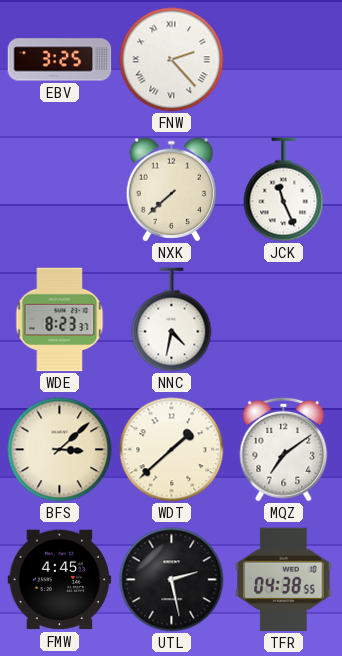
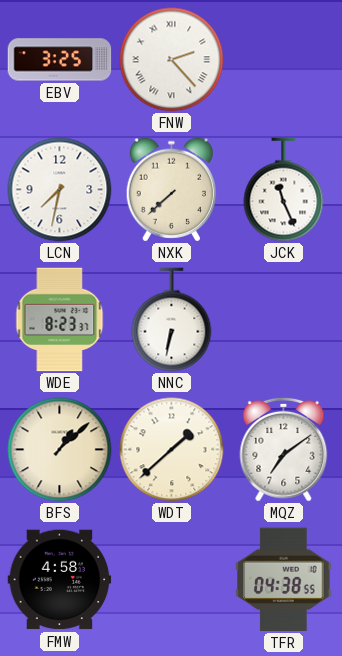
LCN: none -> 7:32 (60, 190)
NNC: 4:32 -> 6:32 (172, 320)
BFS: 3:08 -> 1:08 (60, 450)
FMW: 4:45 -> 4:58 (60, 580)
UTL: 2:28 -> none (172, 580)
